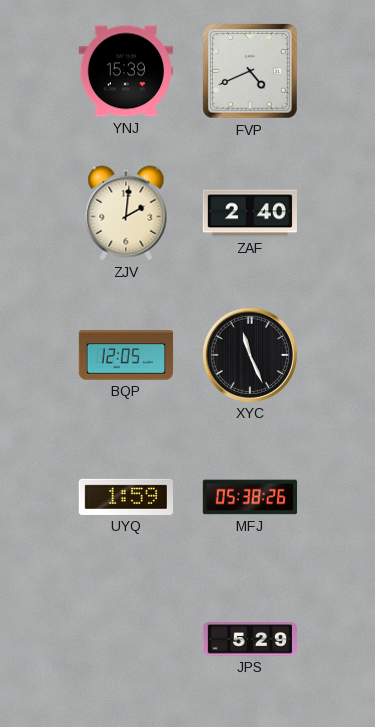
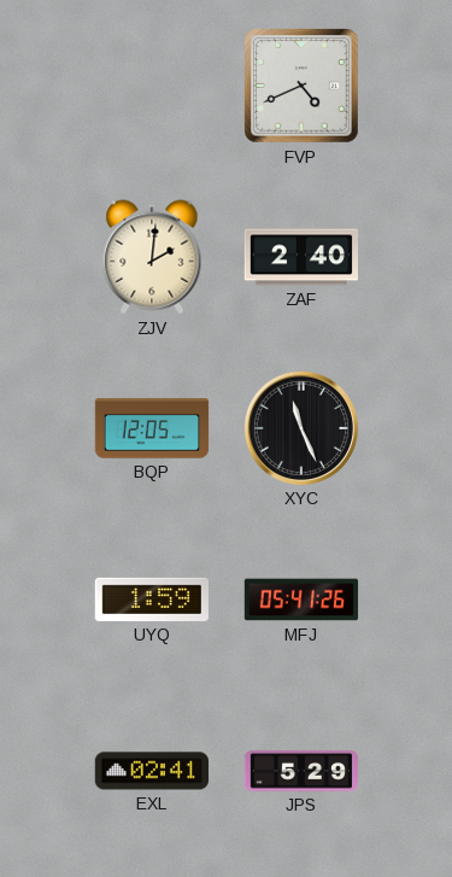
YNJ: 15:39 -> none (125, 71)
MFJ: 05:38 -> 05:41 (301, 600)
EXL: none -> 02:41 (151, 771)
